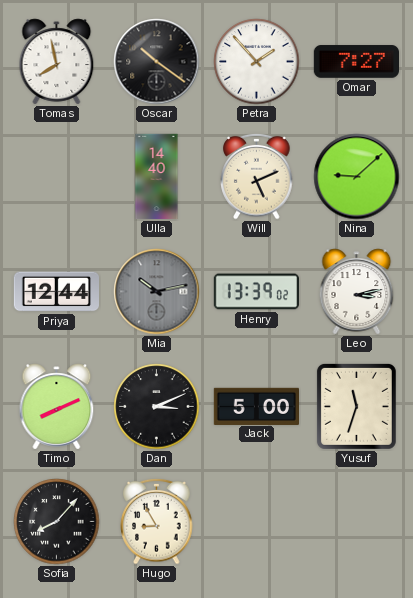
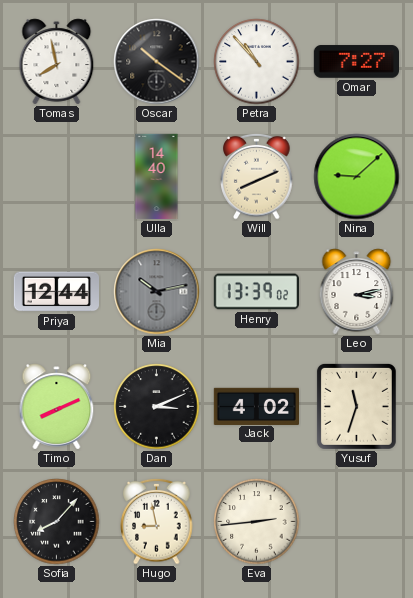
Petra: 1:53 -> 10:53 (257, 62)
Will: 5:11 -> 8:11 (257, 176)
Jack: 5:00 -> 4:02 (256, 406)
Hugo: 8:55 -> 8:58 (157, 521)
Eva: none -> 2:44 (257, 522)
